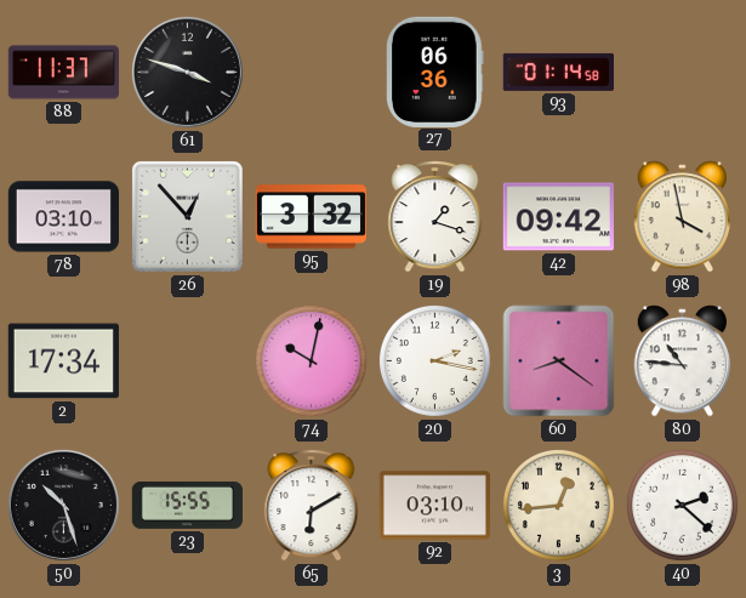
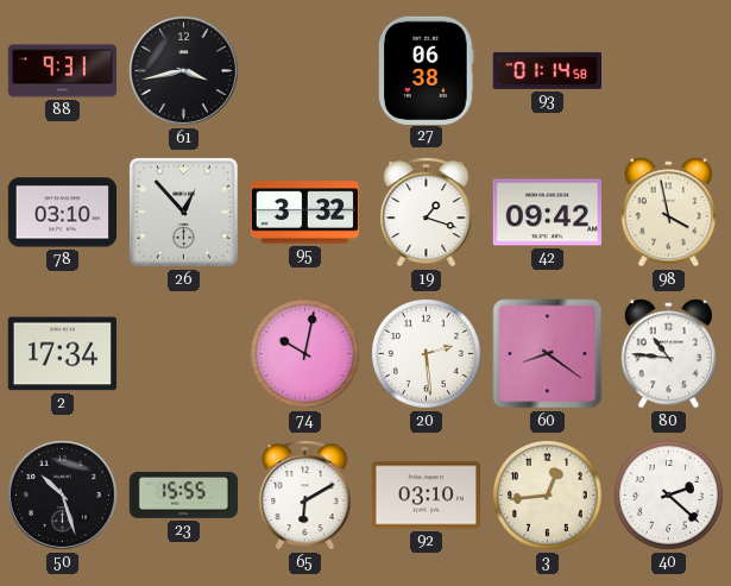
88: 11:37 -> 9:31 (62, 71)
61: 3:48 -> 3:43 (183, 70)
27: 06:36 -> 06:38 (427, 70)
20: 2:17 -> 2:29 (426, 353)
